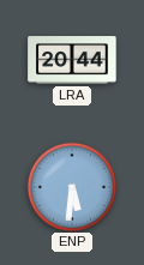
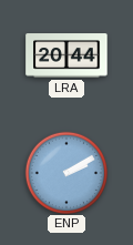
ENP: 5:31 -> 2:10 (65, 172)
